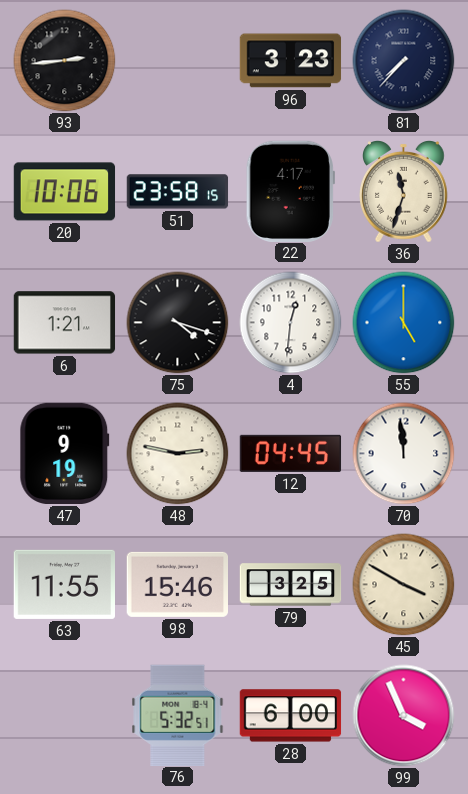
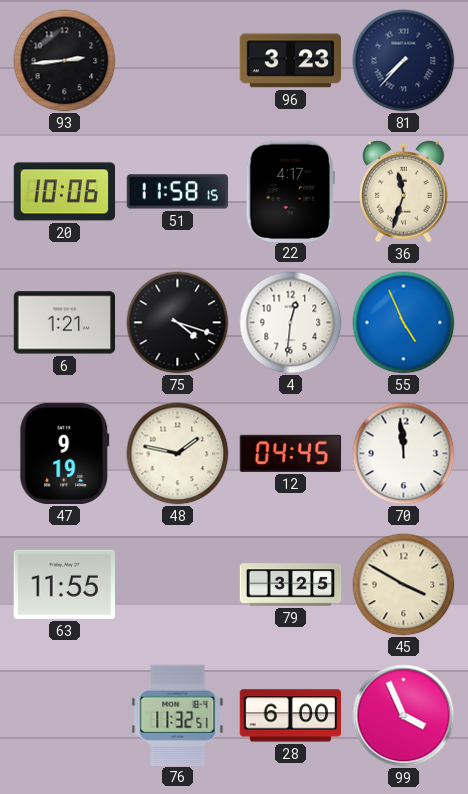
51: 23:58 -> 11:58 (178, 192)
55: 5:00 -> 4:56 (404, 323)
48: 2:47 -> 1:47 (178, 454)
98: 15:46 -> none (177, 584)
76: 5:32 -> 11:32 (178, 715)
